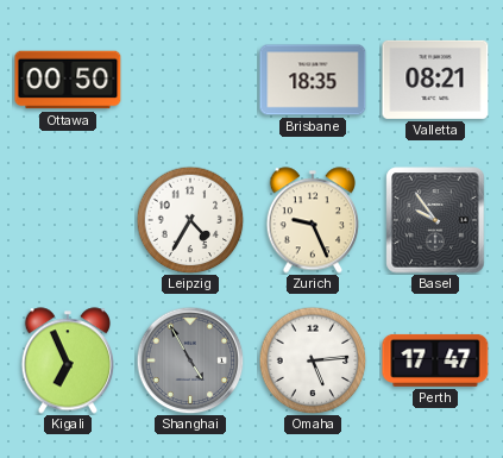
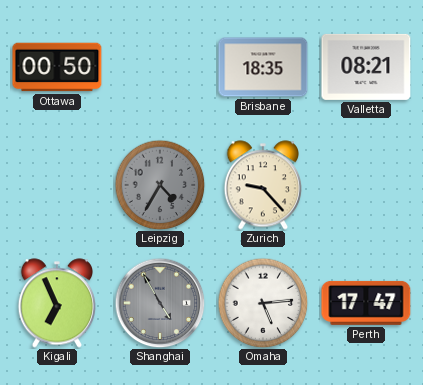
Leipzig dial: white -> grey (160, 185)
Zurich: 9:26 -> 9:23 (262, 185)
Basel: 9:54 -> none (435, 220)
